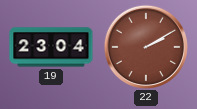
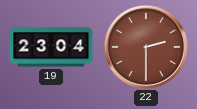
22: 2:10 -> 2:30 (145, 46)
